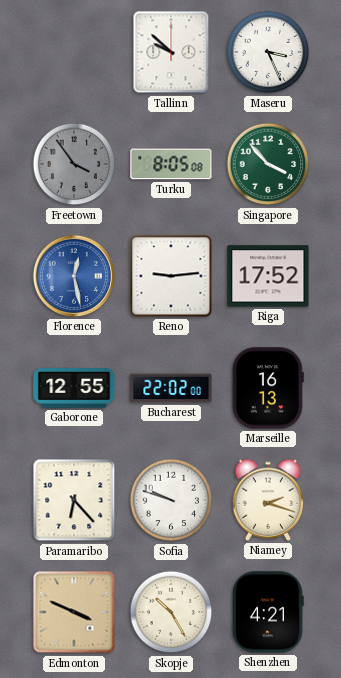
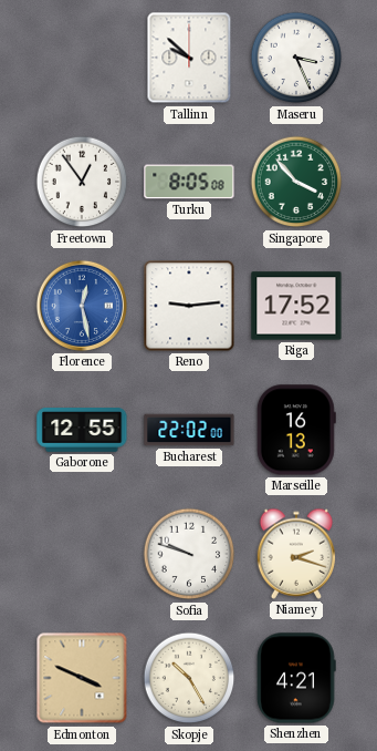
Freetown: 3:54 -> 12:54 (82, 182)
Freetown dial: grey -> white (82, 182)
Paramaribo: 6:23 -> none (74, 500)
